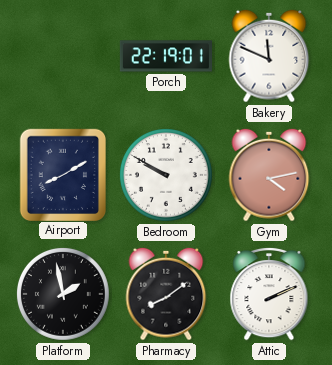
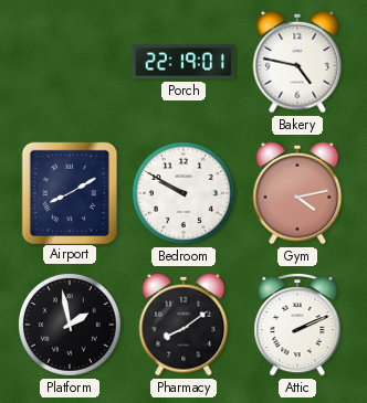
Bakery: 11:49 -> 4:47 (297, 62)
